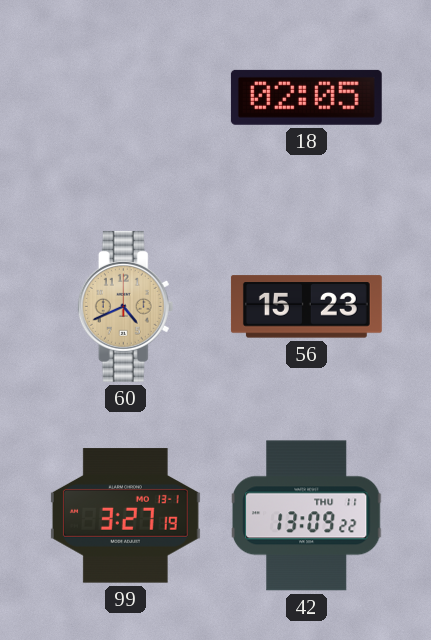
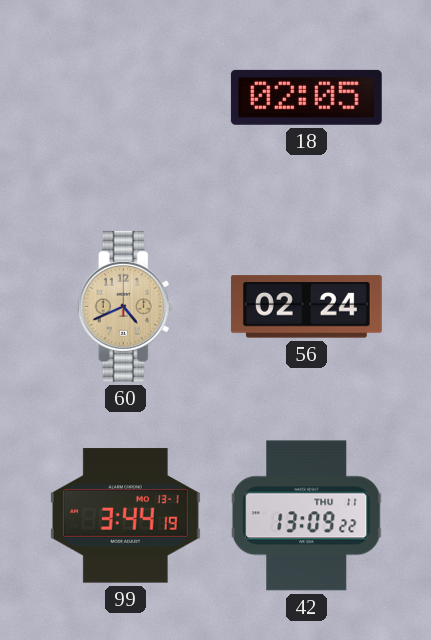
56: 15:23 -> 02:24 (306, 307)
99: 3:27 -> 3:44 (125, 516)
